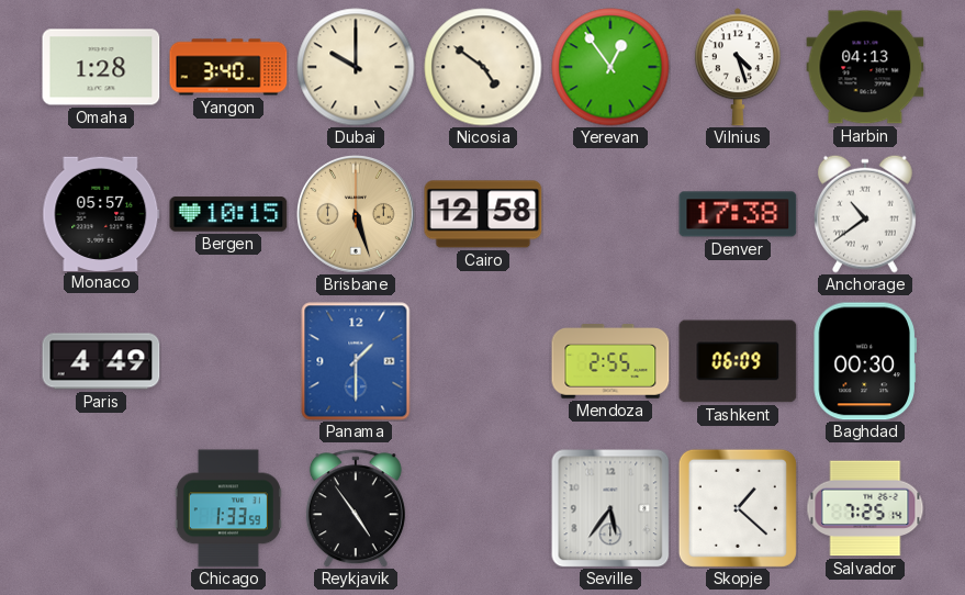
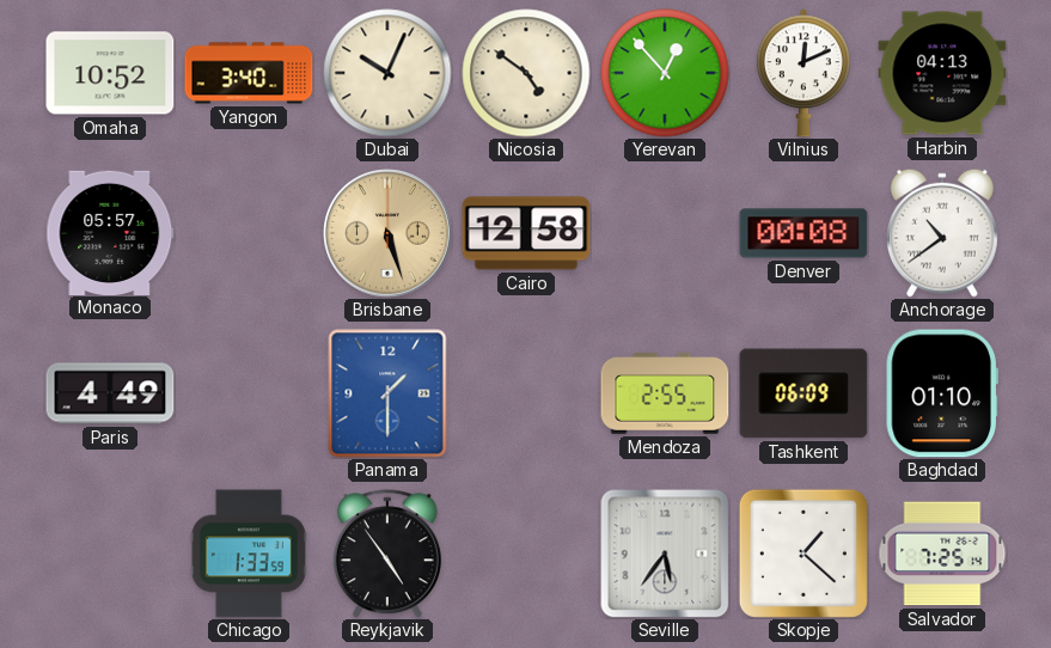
Omaha: 1:28 -> 10:52 (110, 73)
Dubai: 10:00 -> 10:04 (387, 73)
Yerevan: 12:54 -> 12:53 (665, 73)
Vilnius: 4:27 -> 12:11 (803, 73)
Bergen: 10:15 -> none (228, 214)
Denver: 17:38 -> 00:08 (803, 233)
Baghdad: 00:30 -> 01:10 (942, 393)
